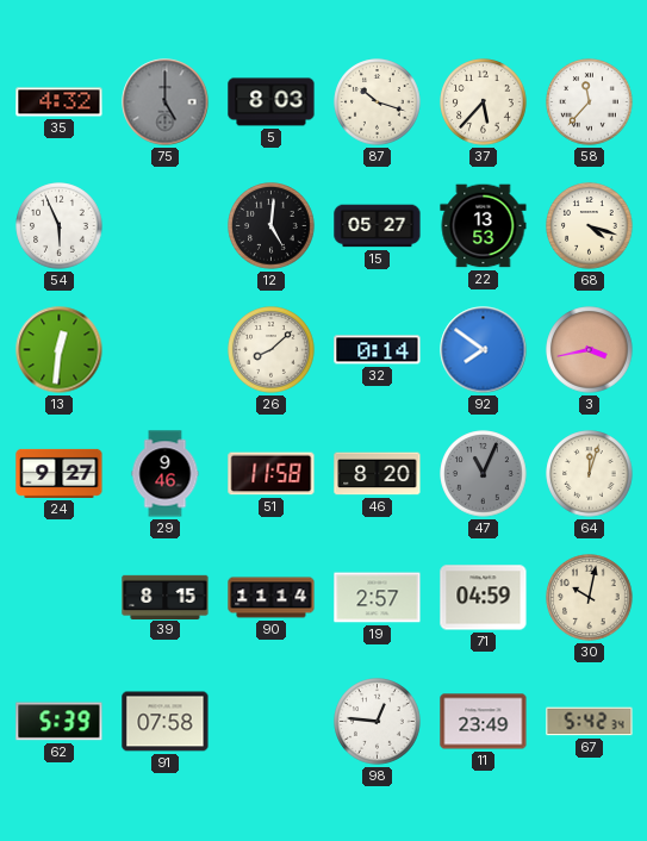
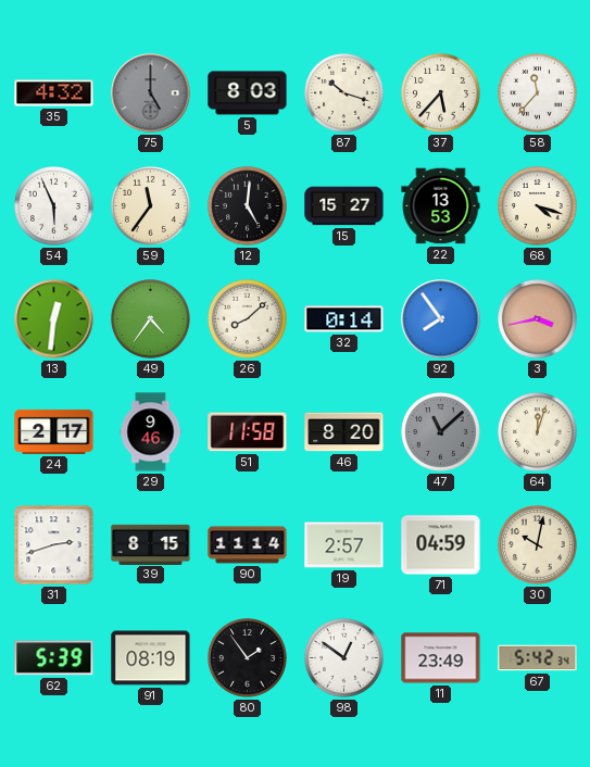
59: none -> 11:36 (151, 206)
15: 05:27 -> 15:27 (344, 206)
49: none -> 4:36 (151, 319)
92: 7:51 -> 7:54 (441, 319)
24: 9:27 -> 2:17 (54, 431)
47: 11:04 -> 11:08 (441, 432)
31: none -> 2:42 (54, 545)
91: 07:58 -> 08:19 (151, 658)
80: none -> 1:54 (248, 658)
98: 12:46 -> 12:51 (344, 658)
